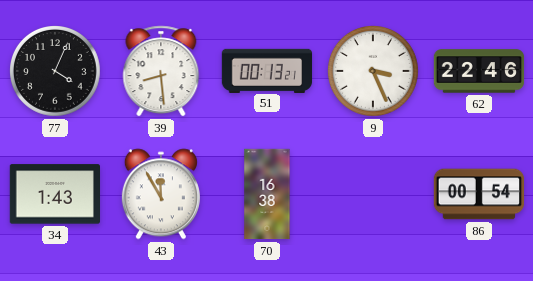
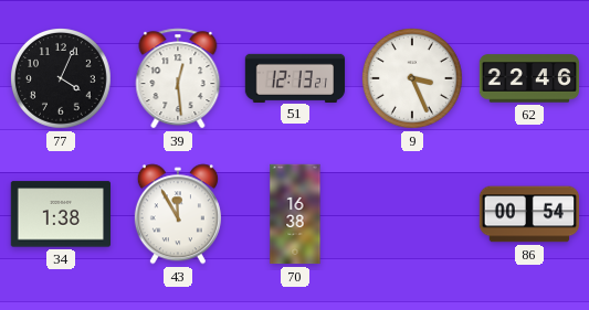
39: 8:29 -> 12:29 (178, 78)
51: 00:13 -> 12:13 (295, 77)
34: 1:43 -> 1:38 (60, 214)
